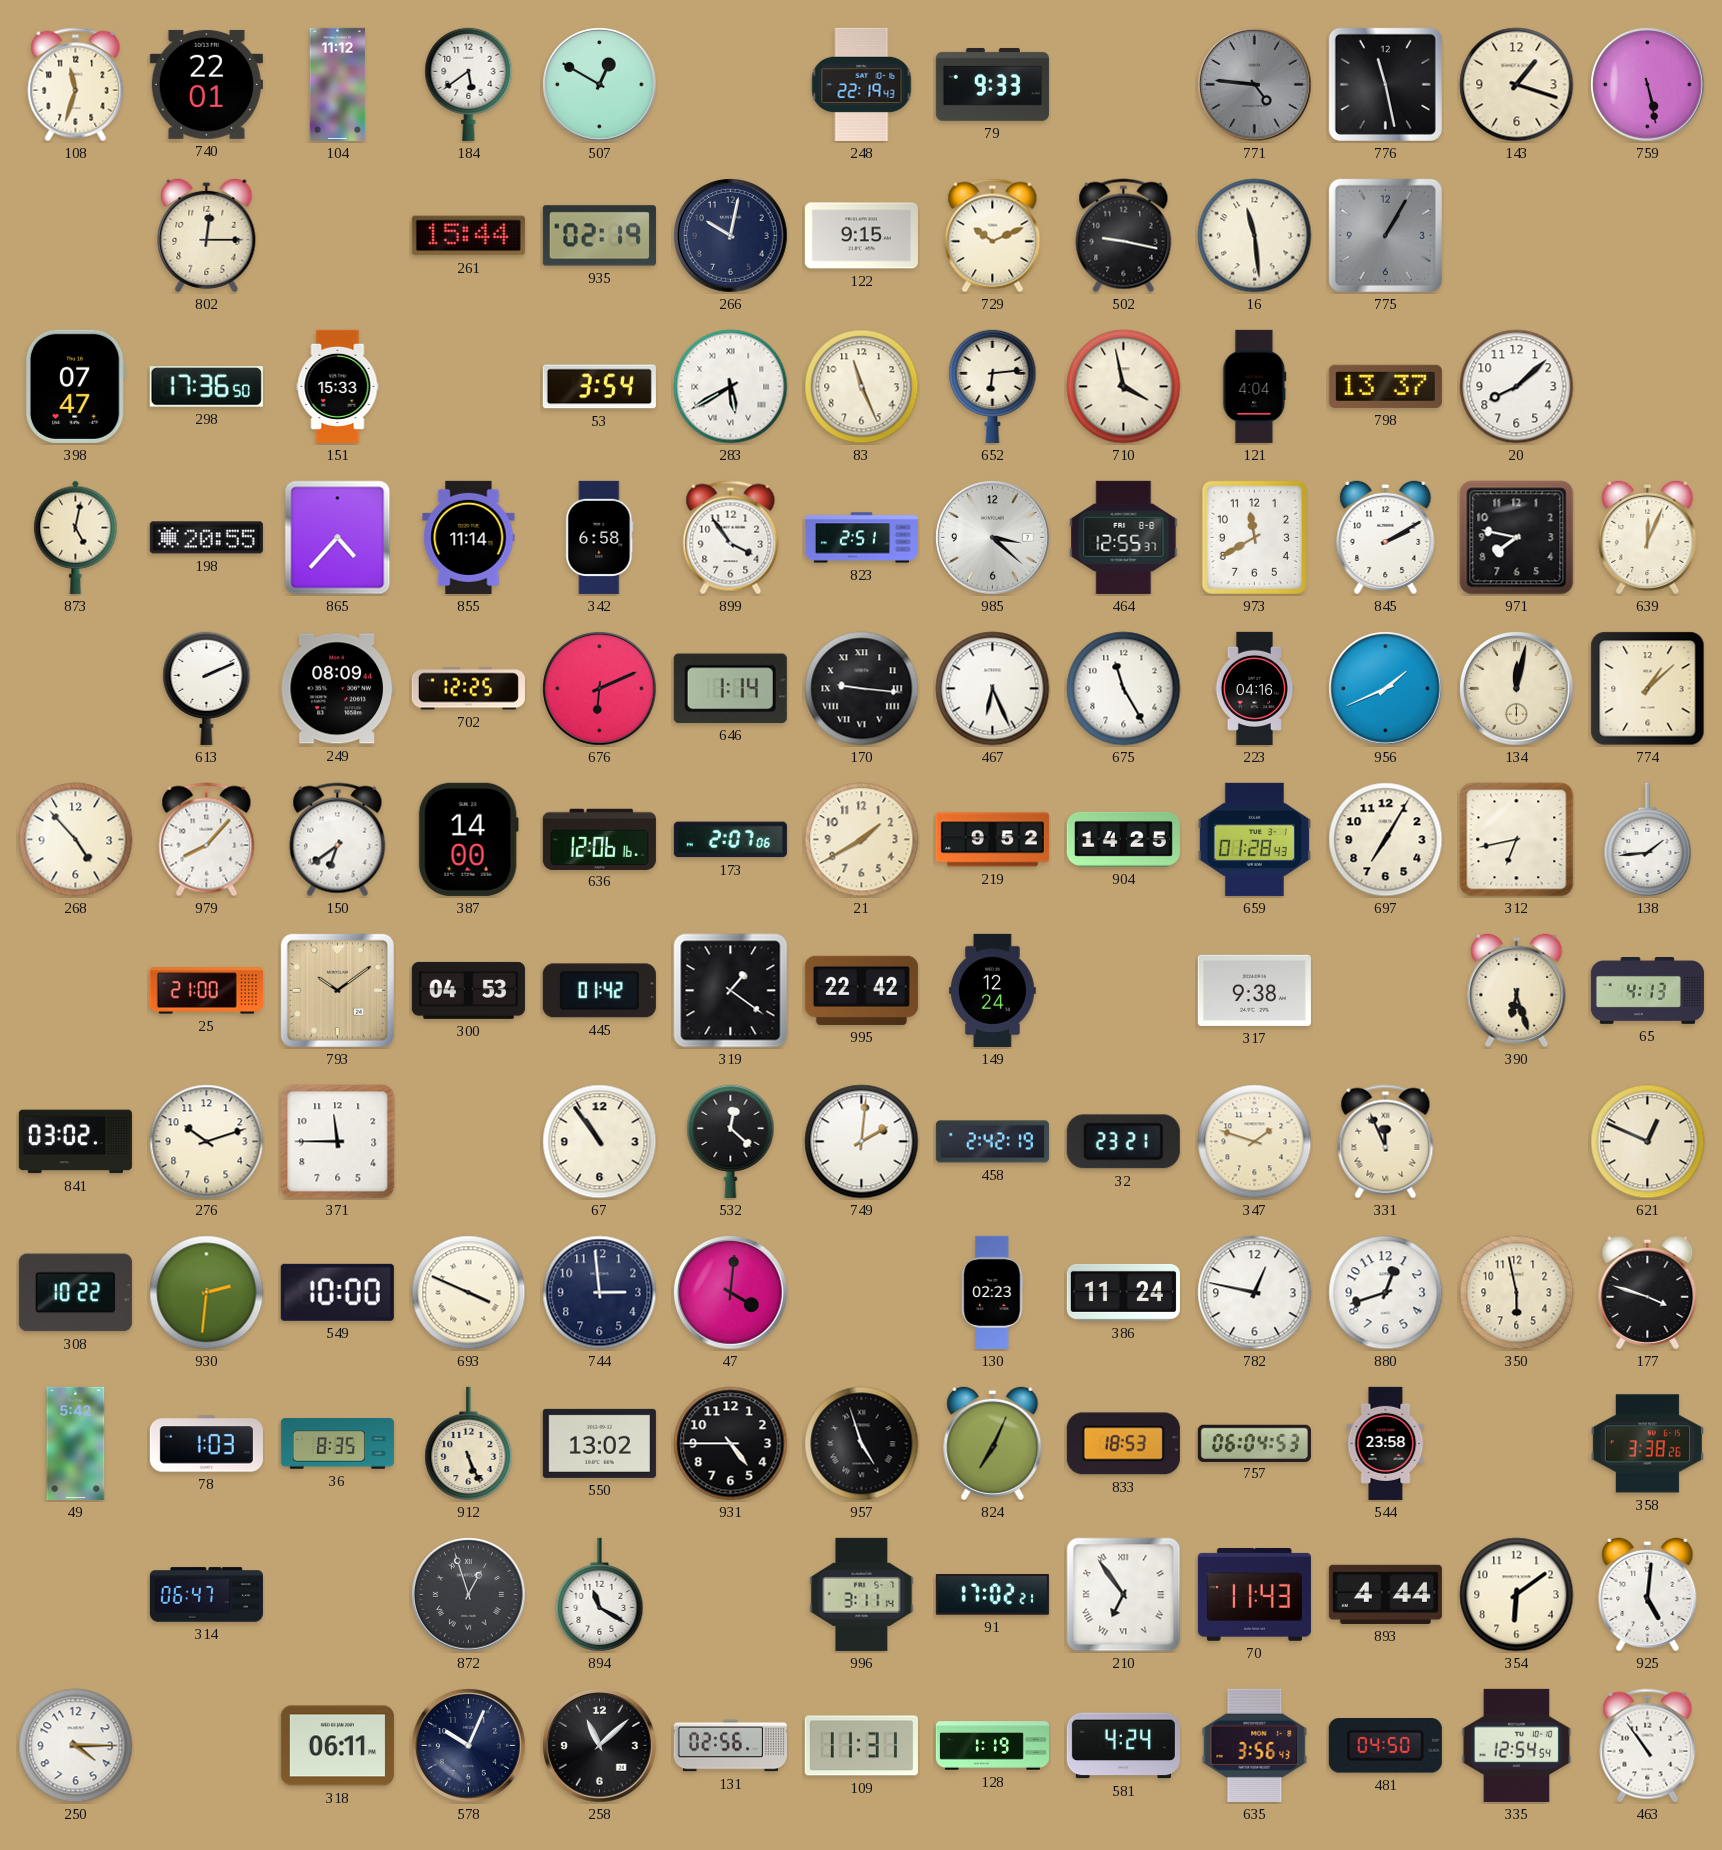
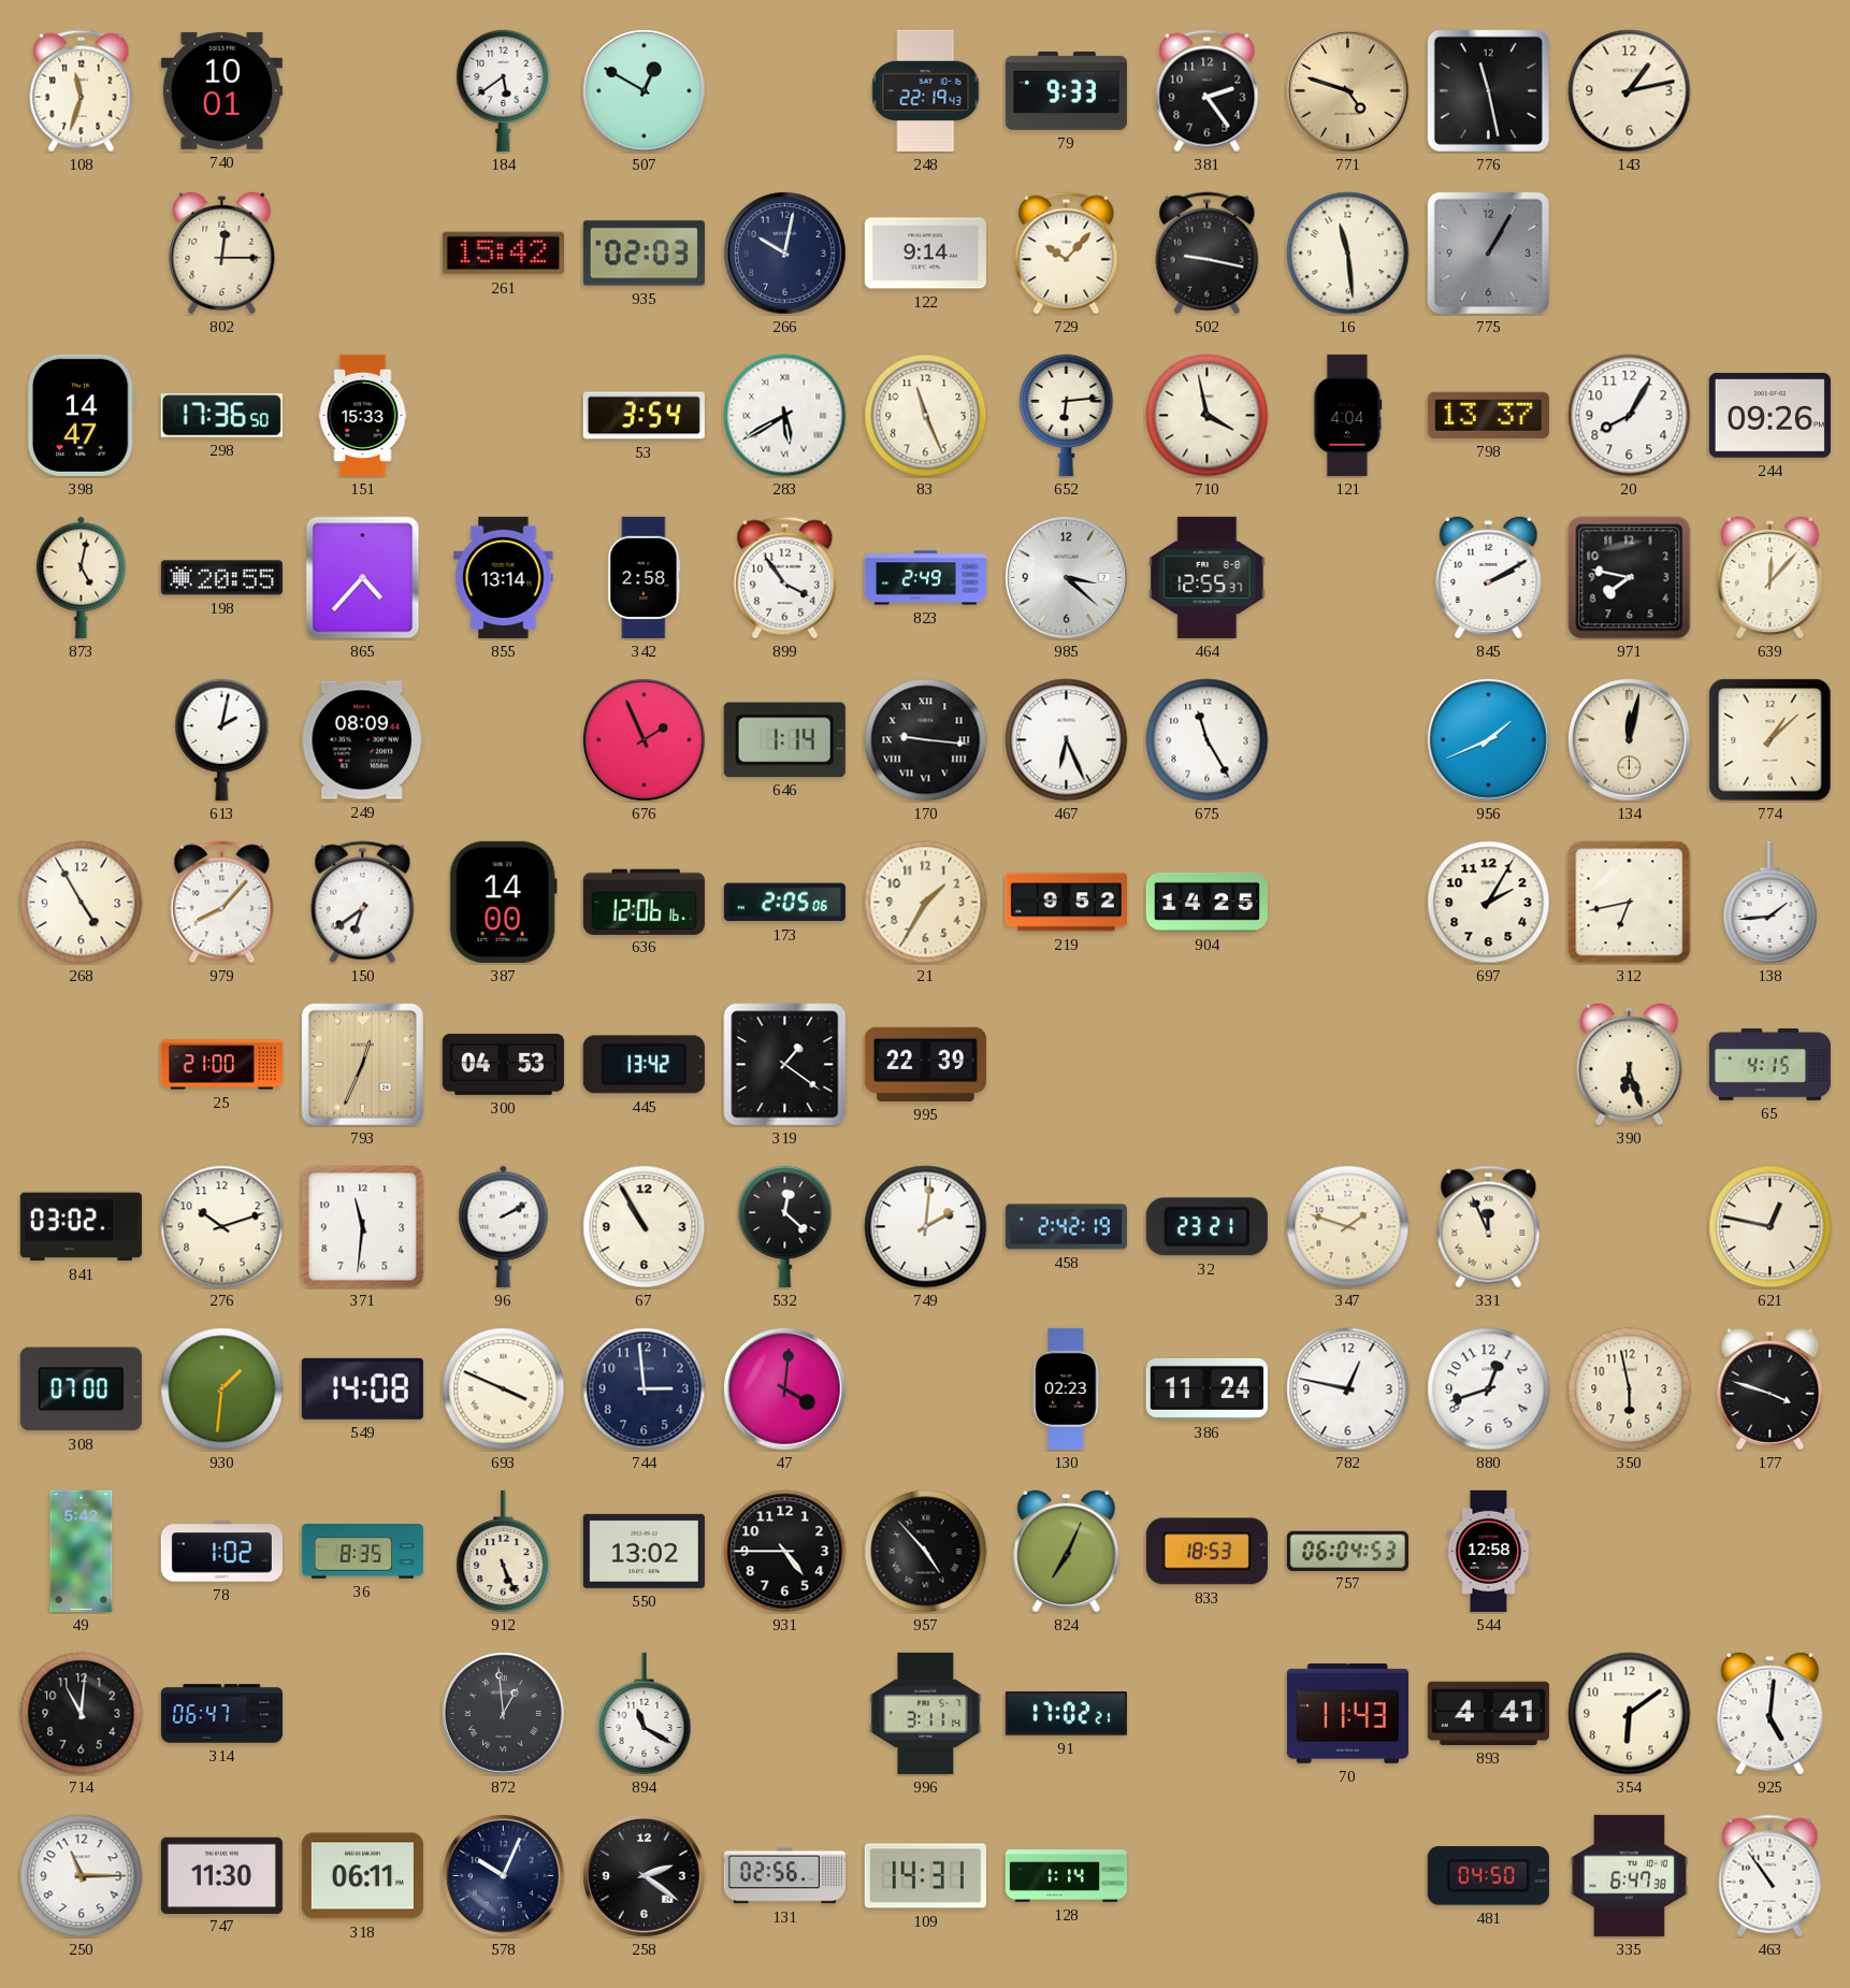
740: 22:01 -> 10:01 (221, 90)
104: 11:12 -> none (338, 84)
381: none -> 2:24 (1208, 91)
771: 4:46 -> 4:48 (1348, 91)
771 dial: grey -> champagne (1348, 91)
143: 1:18 -> 1:13 (1630, 91)
759: 5:28 -> none (1648, 85)
261: 15:44 -> 15:42 (503, 254)
935: 02:19 -> 02:03 (644, 254)
122: 9:15 -> 9:14 (925, 254)
729: 10:11 -> 10:07 (1067, 254)
398: 07:47 -> 14:47 (81, 415)
20: 8:08 -> 8:05 (1630, 416)
244: none -> 09:26 (1769, 415)
855: 11:14 -> 13:14 (504, 577)
342: 6:58 -> 2:58 (645, 577)
823: 2:51 -> 2:49 (925, 578)
973: 11:40 -> none (1254, 537)
639: 12:04 -> 12:07 (1770, 577)
613: 2:11 -> 2:02 (222, 739)
702: 12:25 -> none (468, 689)
676: 6:11 -> 1:56 (645, 740)
223: 04:16 -> none (1254, 688)
268: 4:53 -> 4:55 (82, 903)
173: 2:07 -> 2:05 (784, 903)
21: 1:40 -> 1:35 (926, 903)
659: 01:28 -> none (1254, 839)
697: 7:05 -> 2:05 (1489, 903)
793: 10:09 -> 12:34 (362, 1064)
445: 01:42 -> 13:42 (644, 1065)
995: 22:42 -> 22:39 (925, 1064)
149: 12:24 -> none (993, 990)
317: 9:38 -> none (1254, 990)
65: 4:13 -> 4:15 (1769, 1065)
371: 11:45 -> 11:31 (363, 1227)
96: none -> 2:10 (504, 1226)
67: 10:54 -> 10:55 (645, 1227)
621: 12:49 -> 12:47 (1770, 1227)
308: 10:22 -> 07:00 (81, 1389)
930: 2:31 -> 1:31 (222, 1389)
549: 10:00 -> 14:08 (362, 1388)
78: 1:03 -> 1:02 (221, 1552)
957: 4:57 -> 4:53 (926, 1552)
544: 23:58 -> 12:58 (1489, 1551)
358: 3:38 -> none (1647, 1444)
714: none -> 11:01 (82, 1714)
872: 12:57 -> 12:59 (504, 1714)
210: 6:54 -> none (1124, 1595)
893: 4:44 -> 4:41 (1488, 1713)
250: 4:15 -> 11:15 (82, 1876)
747: none -> 11:30 (221, 1875)
258: 11:08 -> 2:21 (645, 1876)
109: 11:31 -> 14:31 (925, 1876)
128: 1:19 -> 1:14 (1066, 1876)
581: 4:24 -> none (1123, 1746)
635: 3:56 -> none (1255, 1745)
335: 12:54 -> 6:47 (1630, 1875)
